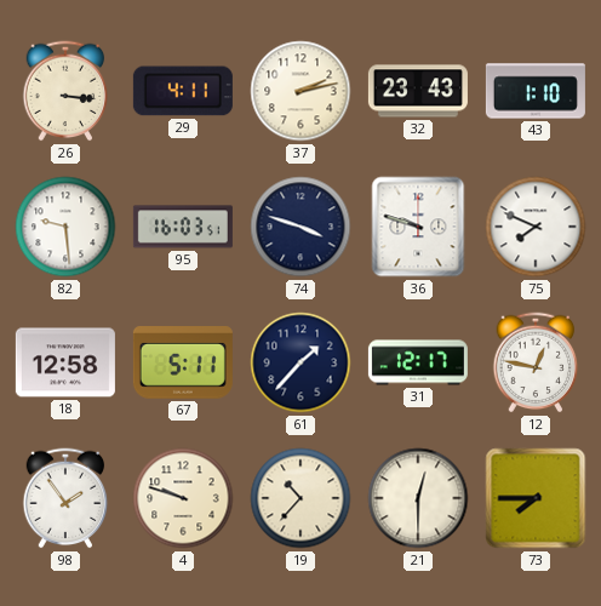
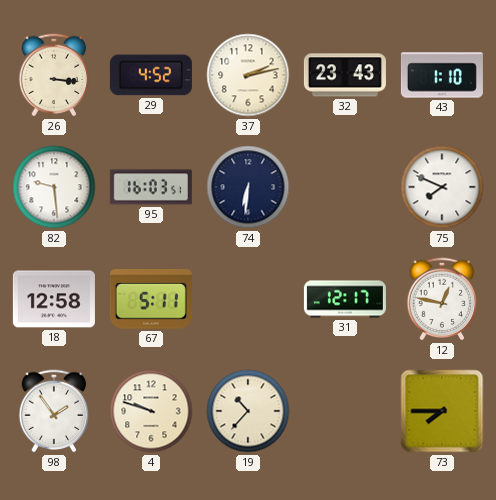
29: 4:11 -> 4:52 (151, 75)
74: 3:48 -> 6:31 (248, 187)
36: 9:48 -> none (418, 227)
61: 1:37 -> none (300, 362)
21: 12:30 -> none (418, 498)
